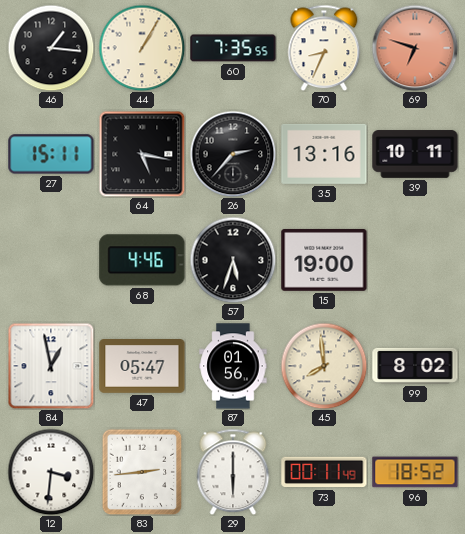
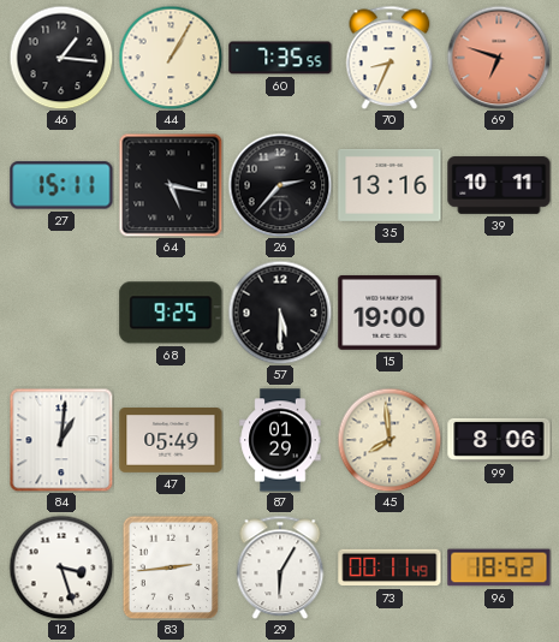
68: 4:46 -> 9:25 (171, 313)
57: 5:33 -> 5:30 (280, 313)
84: 12:58 -> 1:01 (61, 440)
47: 05:47 -> 05:49 (171, 441)
87: 01:56 -> 01:29 (280, 440)
99: 8:02 -> 8:06 (499, 440)
12: 3:31 -> 3:27 (61, 567)
29: 6:00 -> 6:05 (280, 567)
